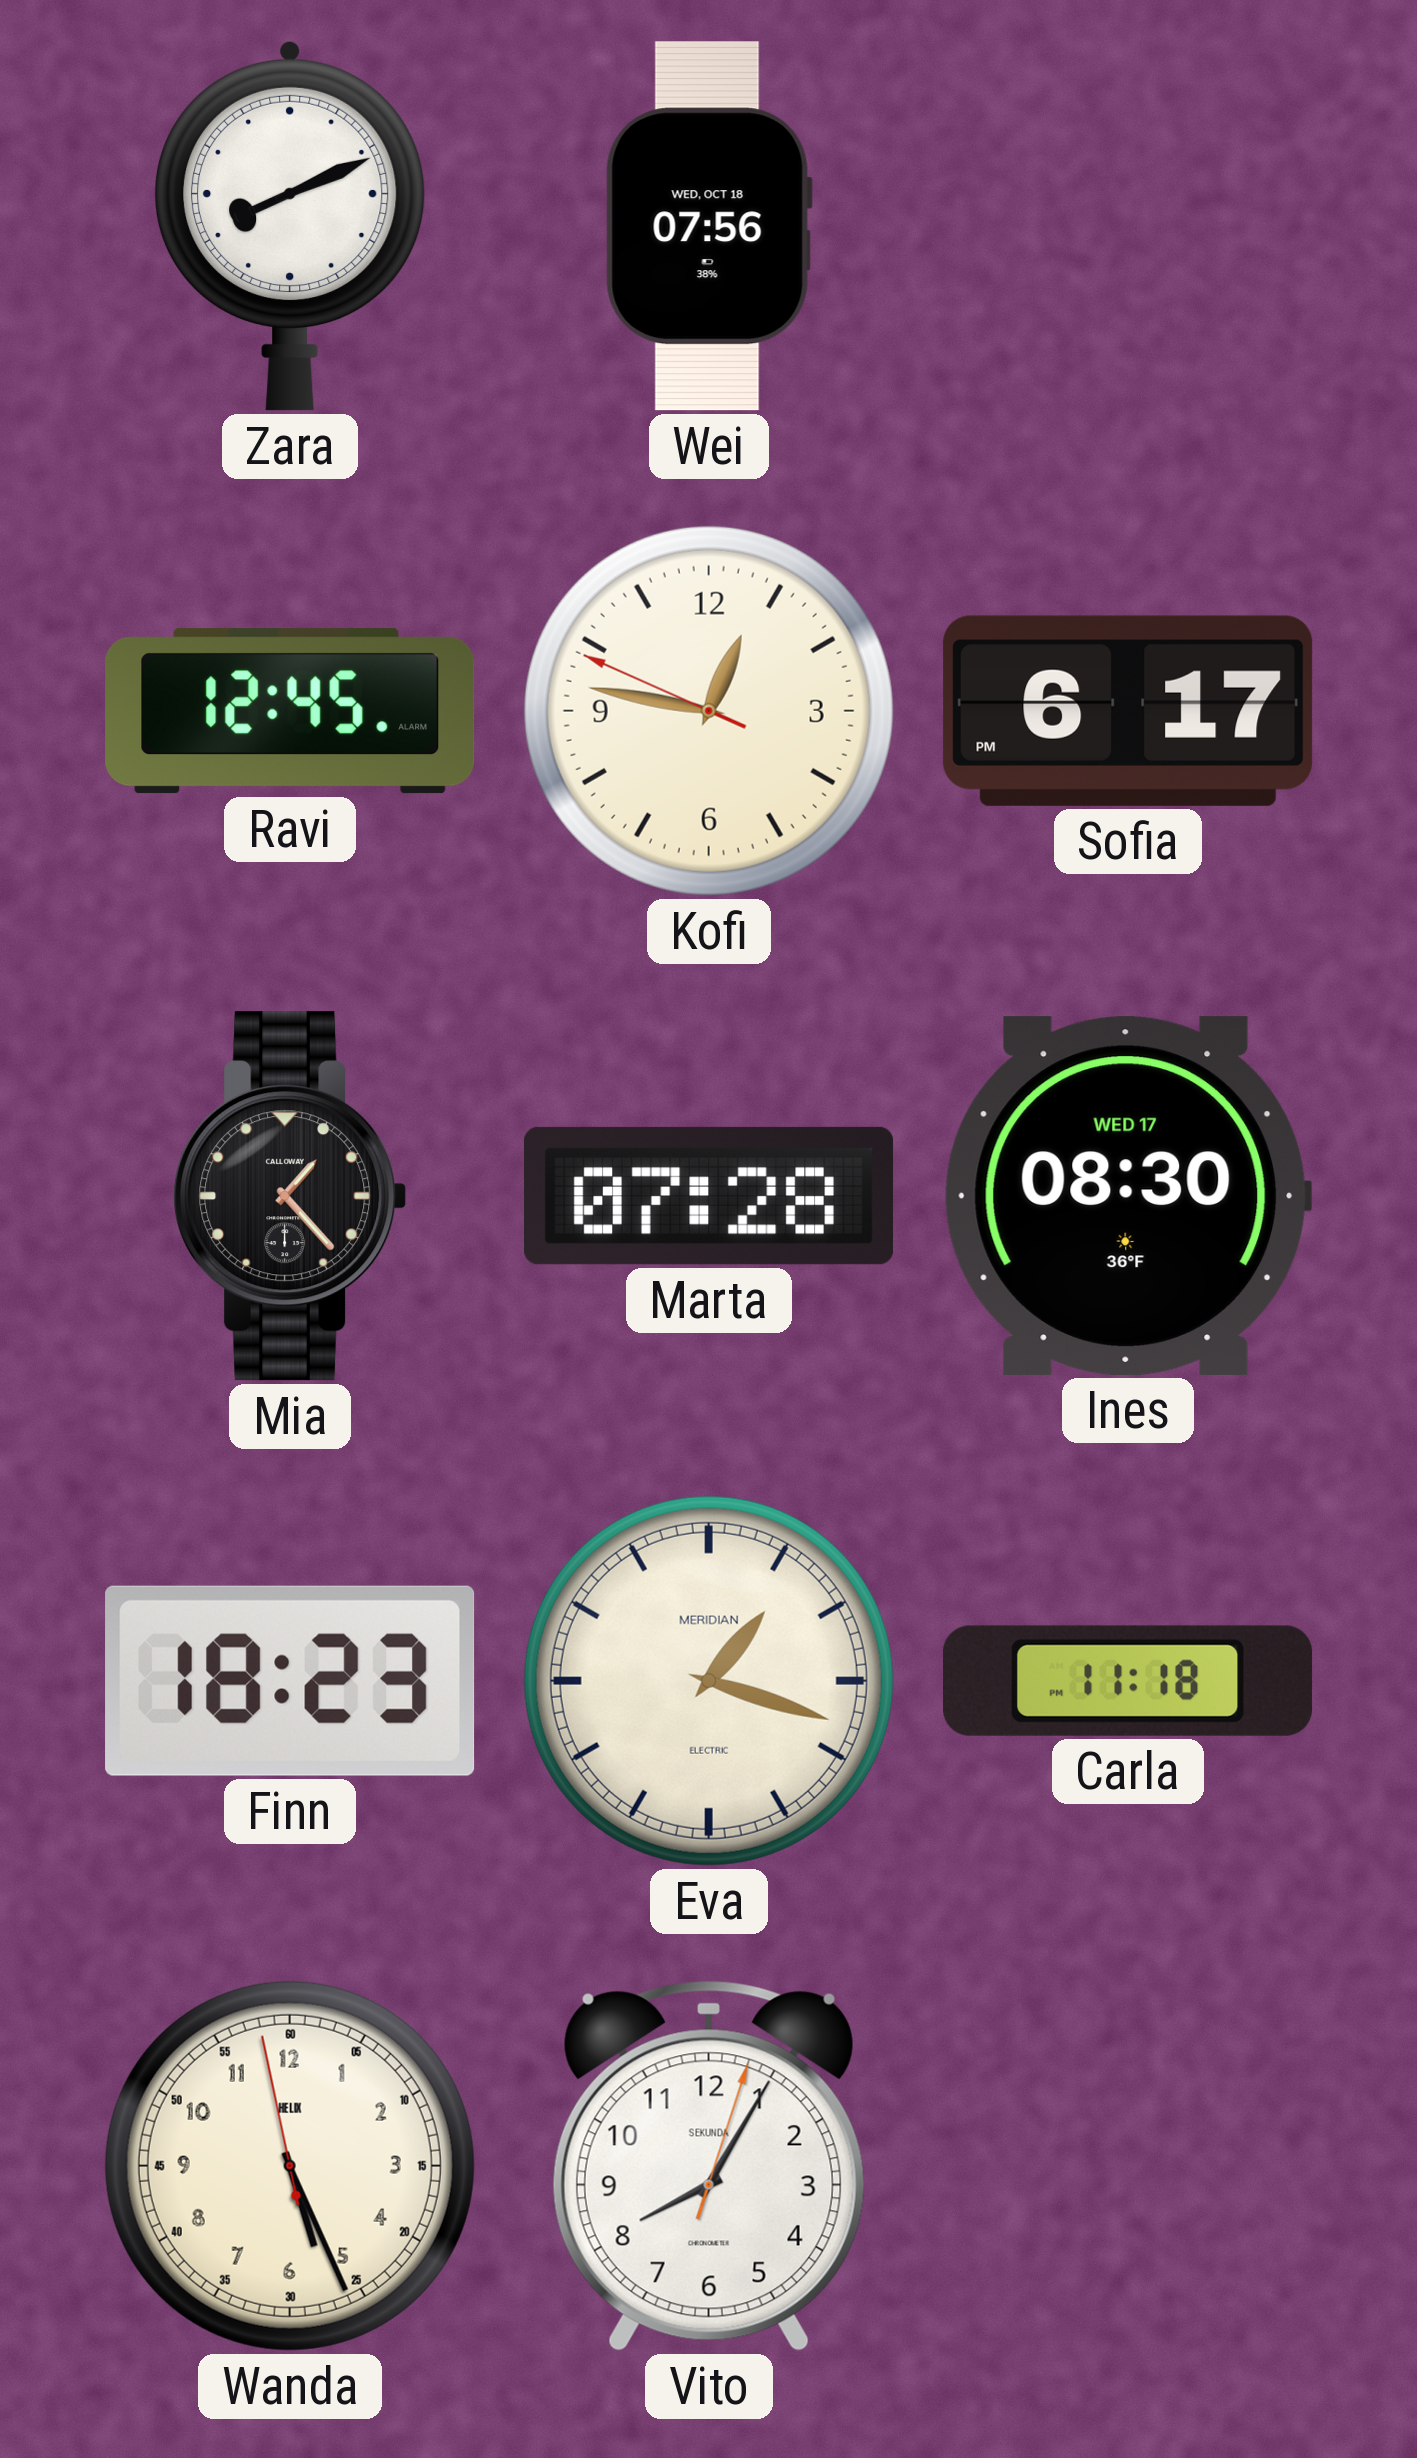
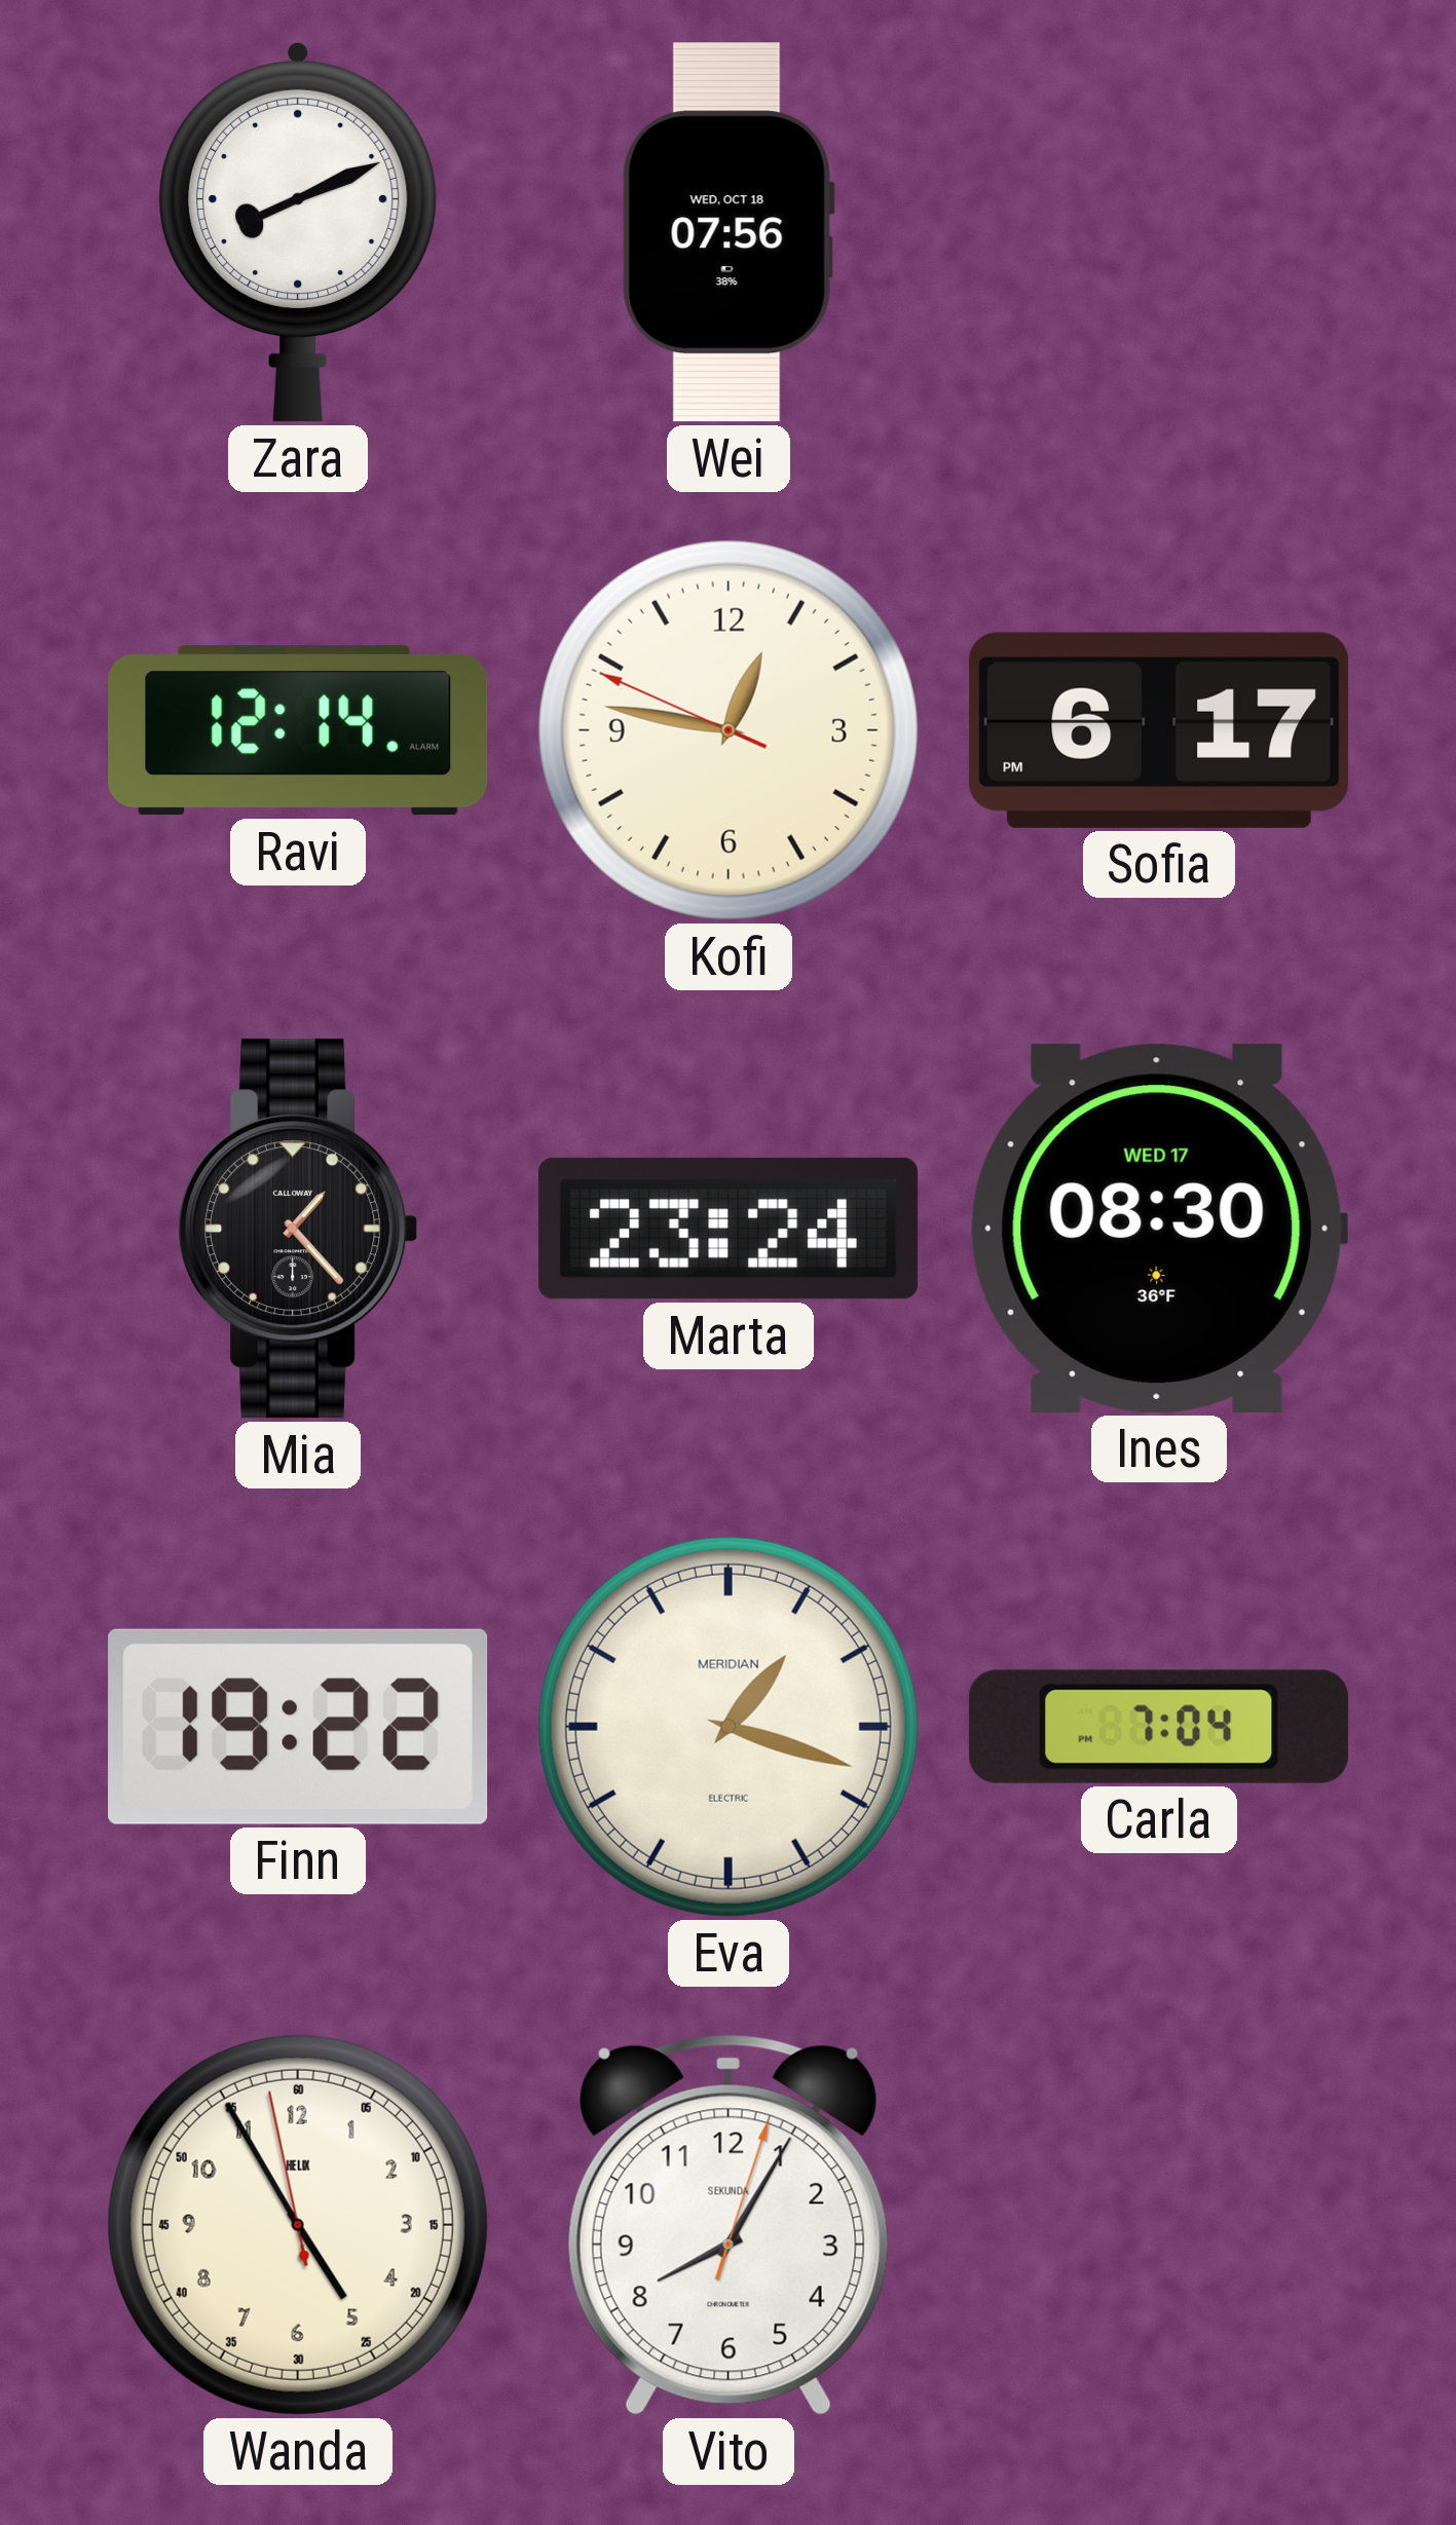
Ravi: 12:45 -> 12:14 (298, 730)
Marta: 07:28 -> 23:24 (729, 1229)
Finn: 18:23 -> 19:22 (298, 1727)
Carla: 11:18 -> 7:04 (1159, 1727)
Wanda: 5:25 -> 4:54 (298, 2225)
